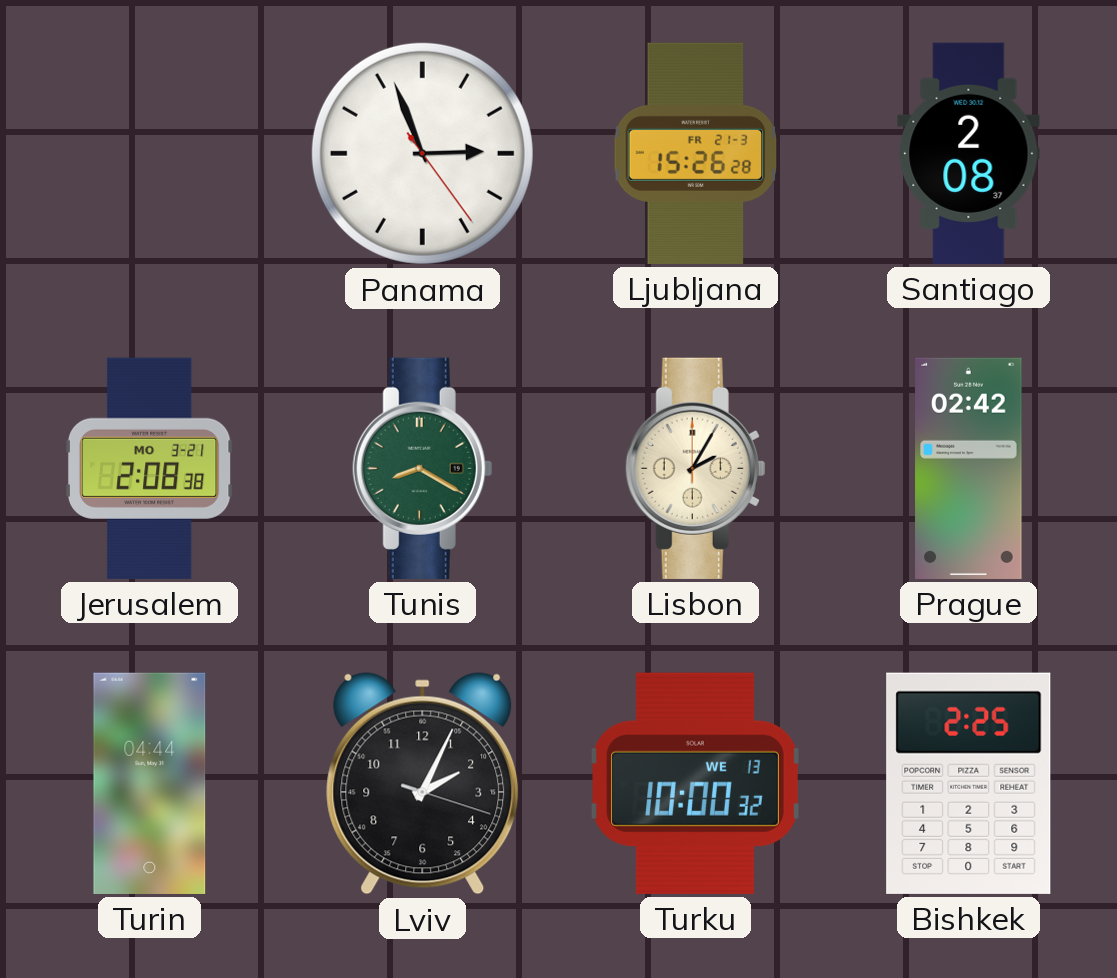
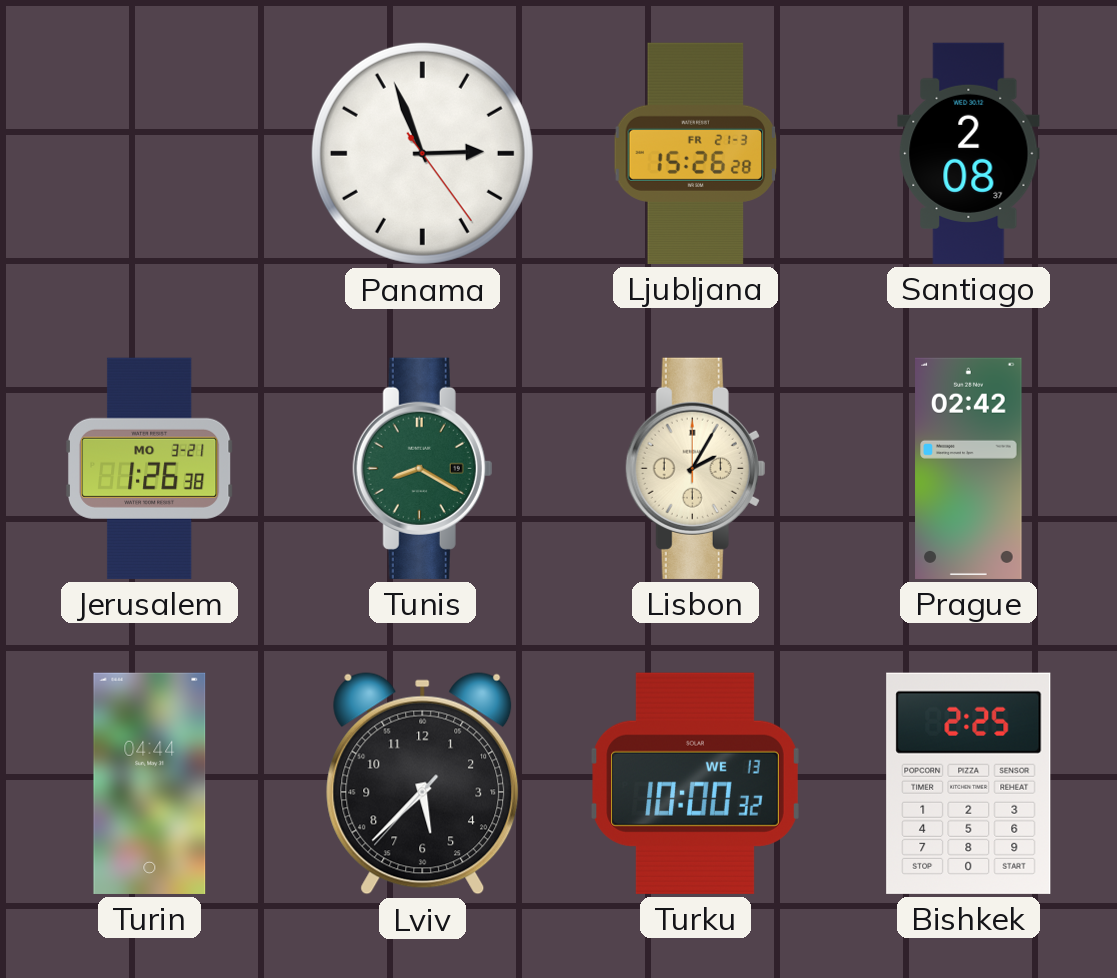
Jerusalem: 2:08 -> 1:26 (149, 468)
Lviv: 2:04 -> 5:37 (423, 784)
